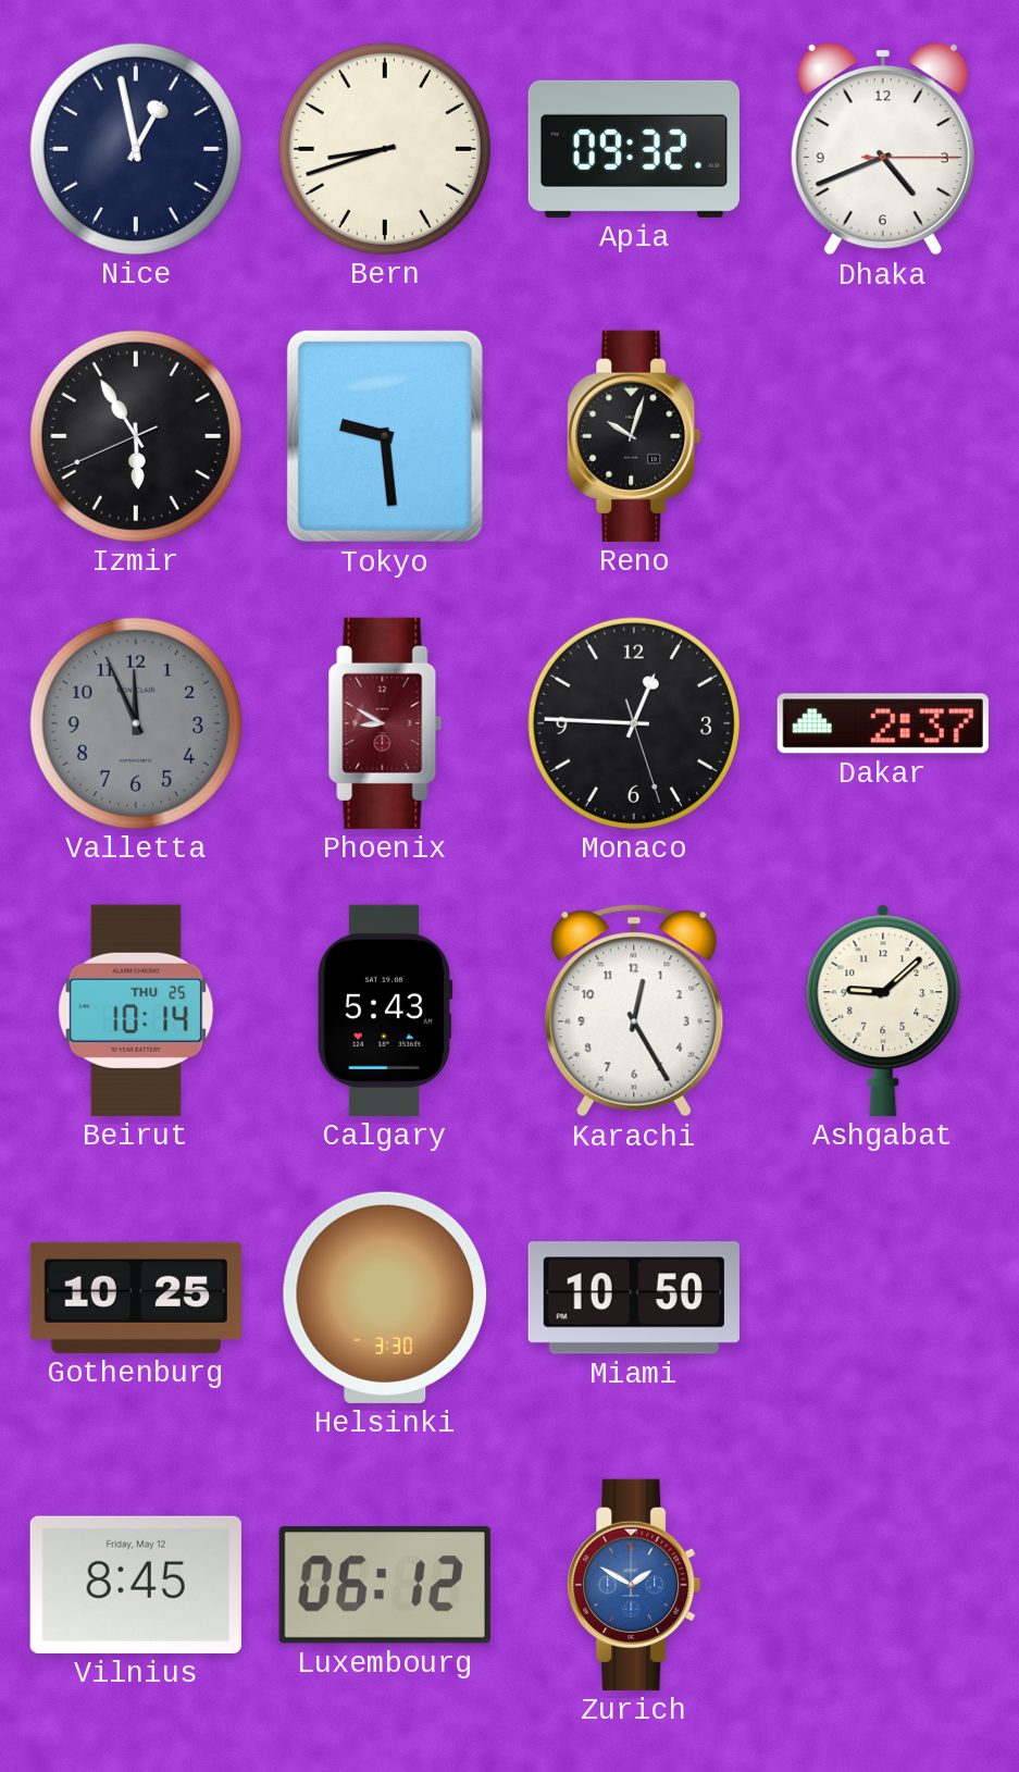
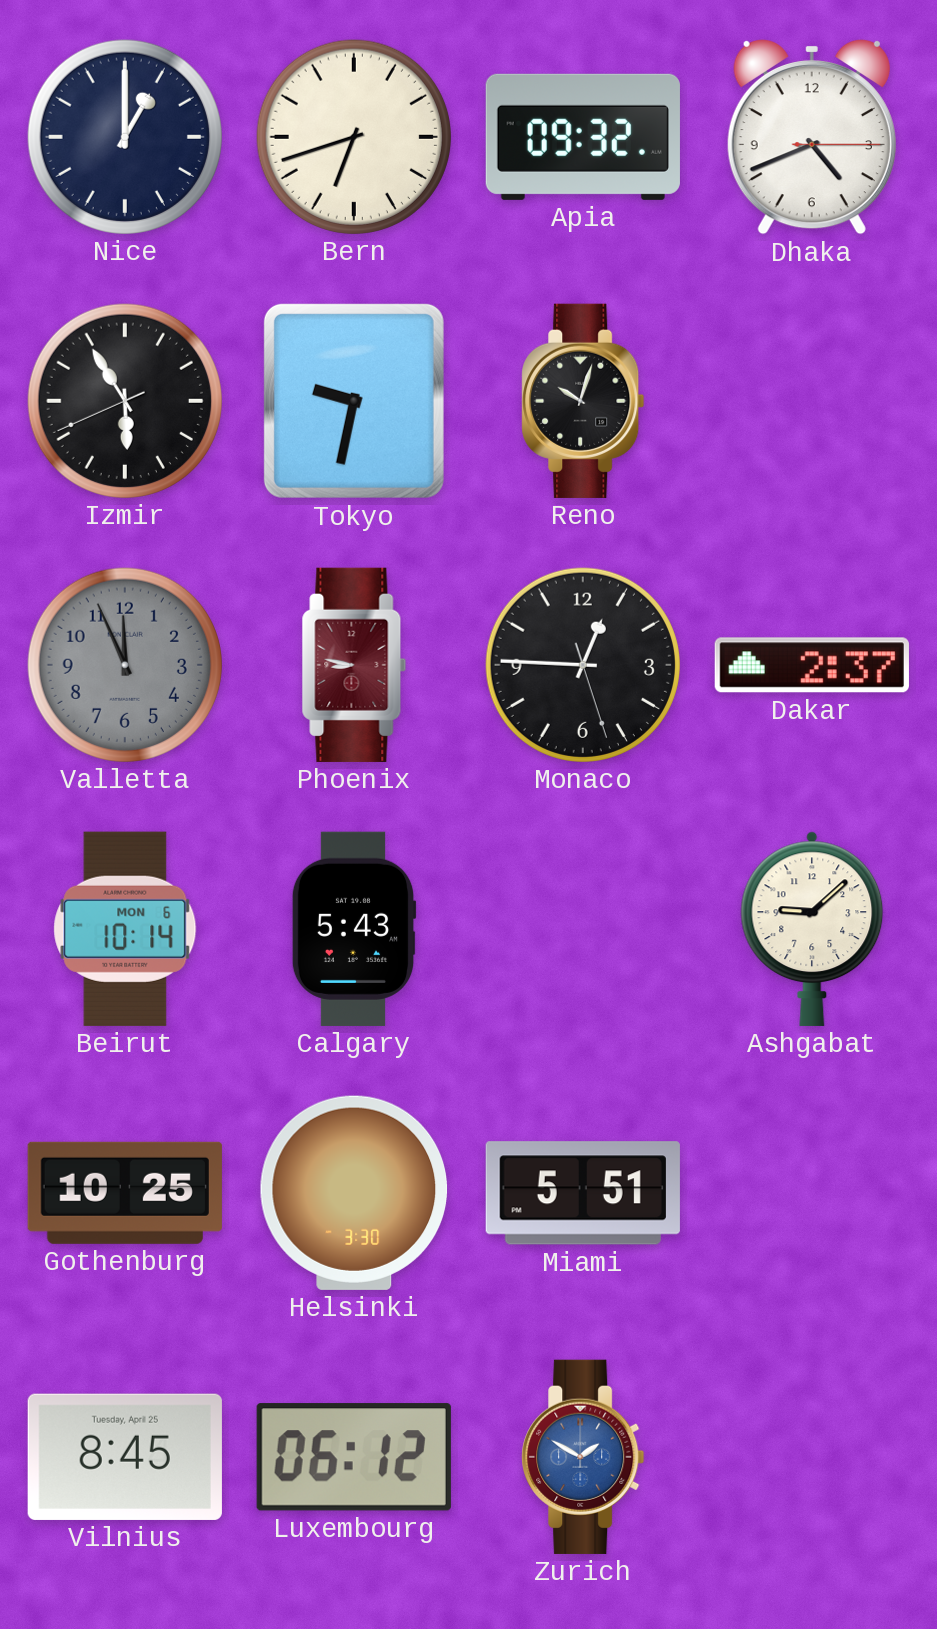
Nice: 12:58 -> 1:00 (125, 137)
Bern: 8:42 -> 6:42 (354, 137)
Tokyo: 9:29 -> 9:32 (354, 401)
Phoenix: 8:50 -> 8:47 (354, 665)
Beirut date: THU 25 -> MON 6 (125, 929)
Karachi: 12:25 -> none (634, 1011)
Miami: 10:50 -> 5:51 (583, 1193)
Vilnius date: Friday, May 12 -> Tuesday, April 25 (125, 1457)
